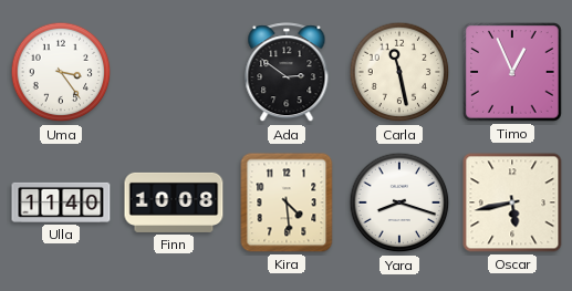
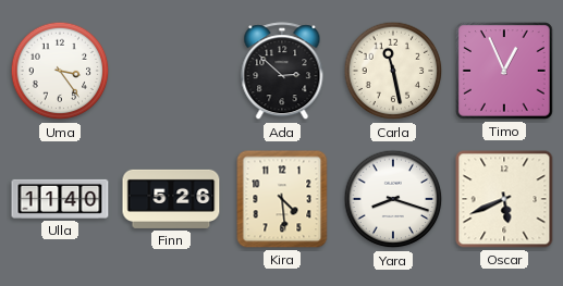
Ada: 2:51 -> 2:52 (282, 72)
Finn: 10:08 -> 5:26 (171, 199)
Oscar: 5:43 -> 5:41 (504, 199)
